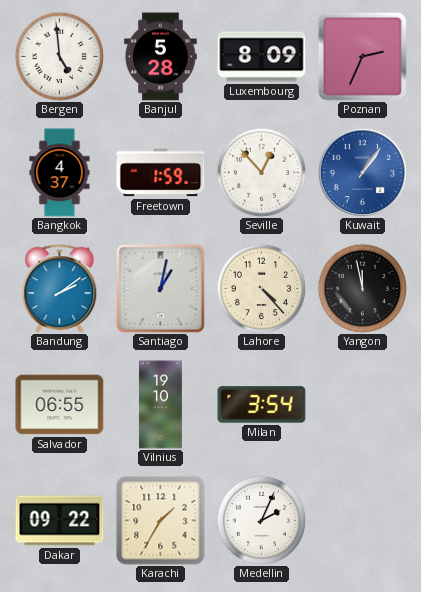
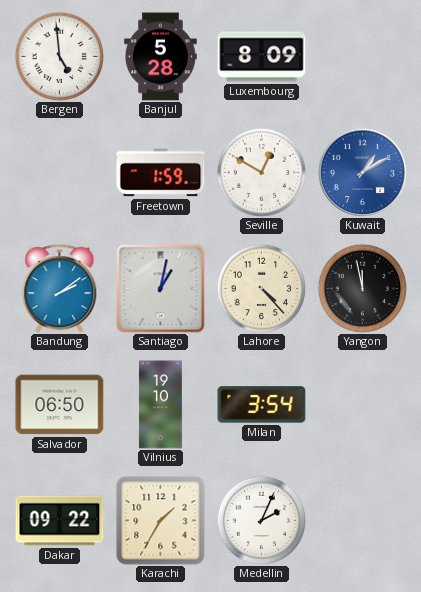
Poznan: 2:34 -> none (362, 56)
Bangkok: 4:37 -> none (60, 173)
Seville: 12:53 -> 12:50 (261, 172)
Kuwait: 1:06 -> 1:10 (362, 172)
Salvador: 06:55 -> 06:50 (60, 405)
